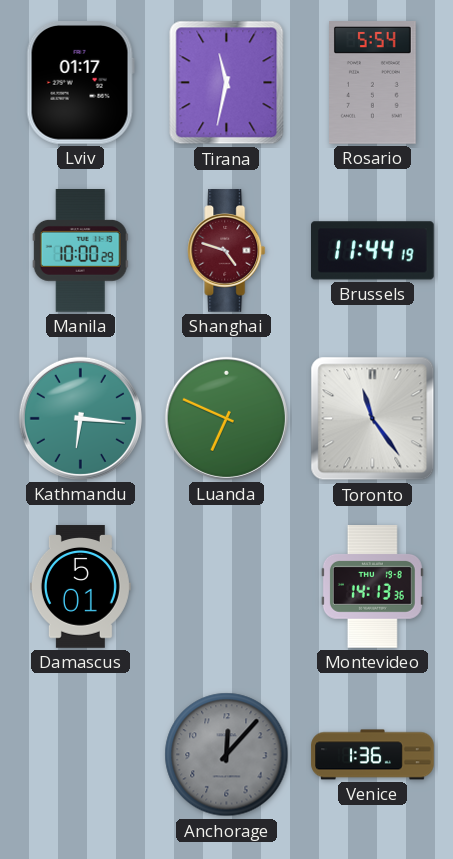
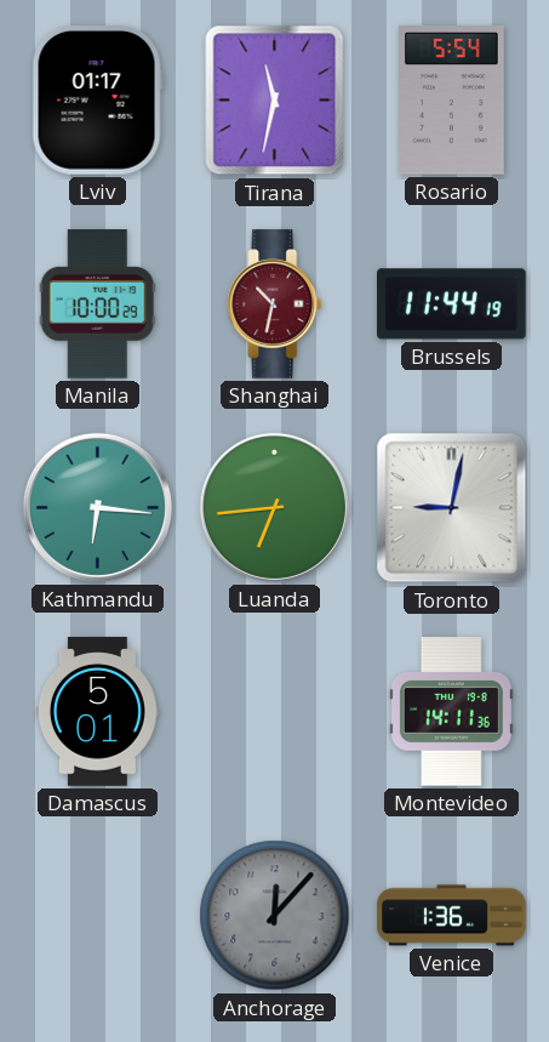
Shanghai: 4:48 -> 10:32 (275, 304)
Luanda: 6:49 -> 6:44 (274, 507)
Toronto: 11:24 -> 9:02 (452, 508)
Montevideo: 14:13 -> 14:11 (451, 712)
